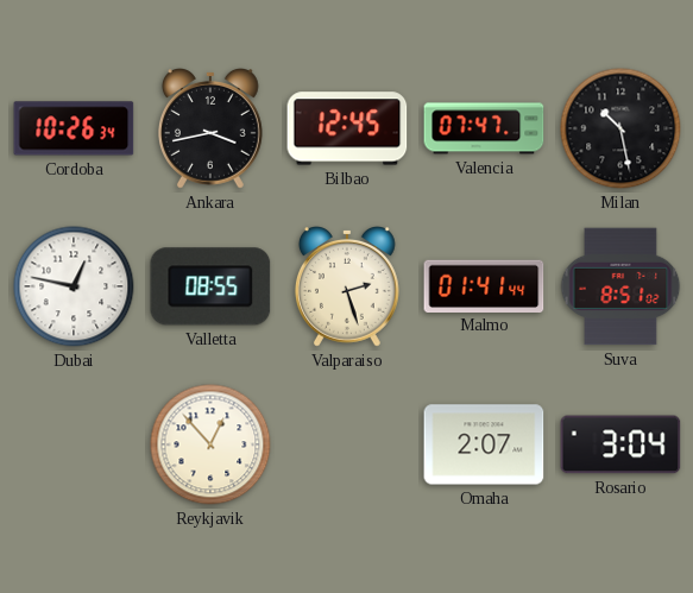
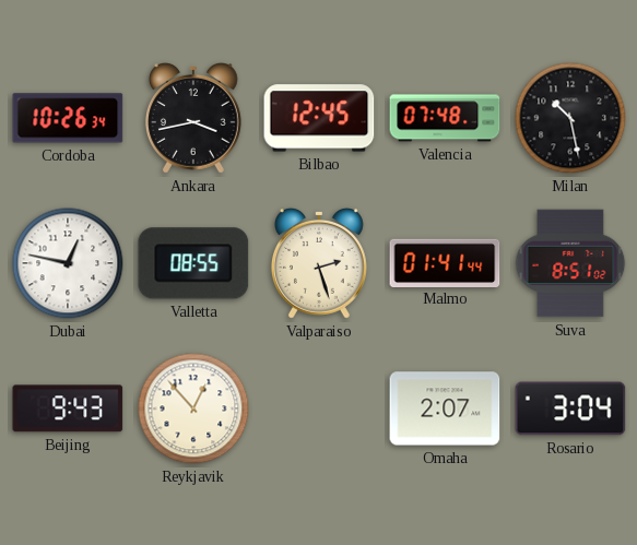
Valencia: 07:47 -> 07:48 (445, 118)
Beijing: none -> 9:43 (68, 408)
